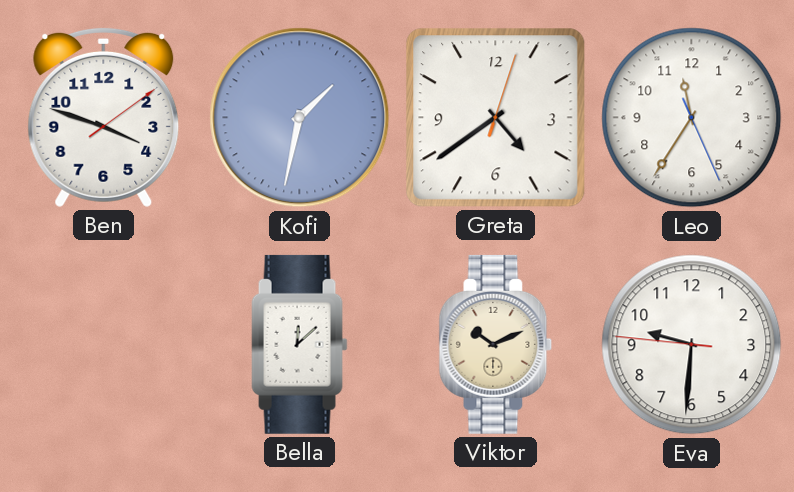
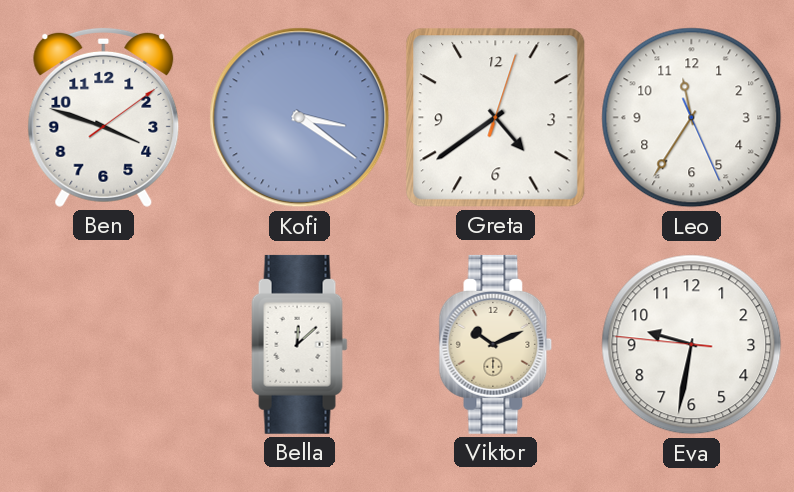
Kofi: 1:32 -> 3:21 (300, 118)
Eva: 9:30 -> 9:31 (692, 345)
